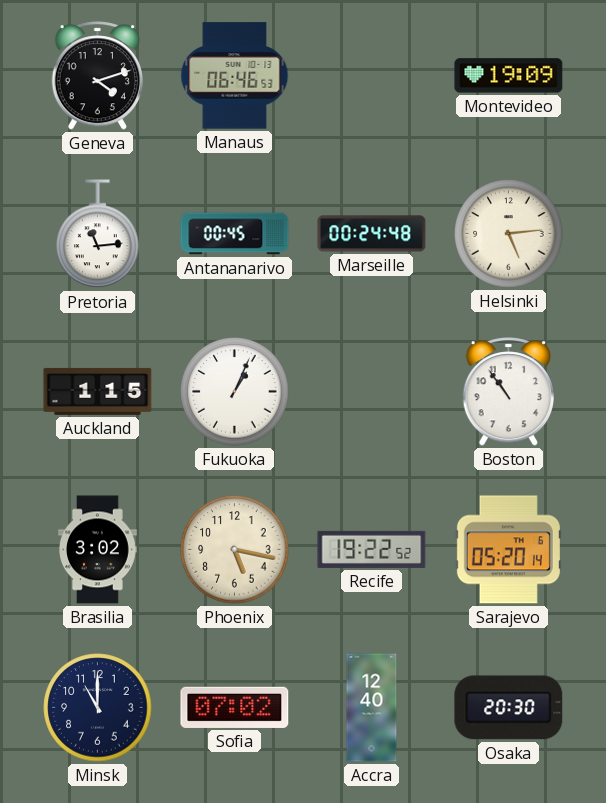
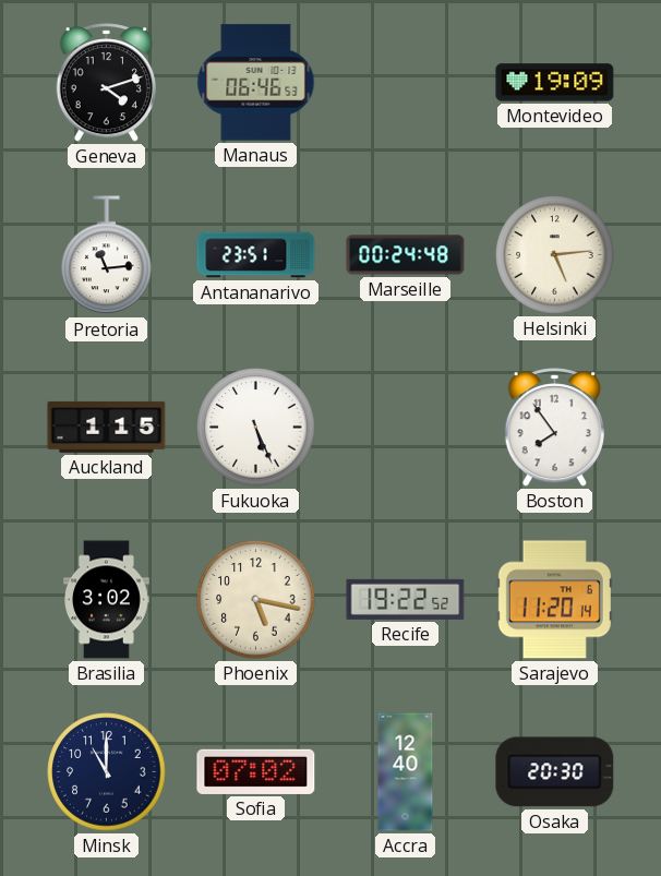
Antananarivo: 00:45 -> 23:51 (256, 255)
Fukuoka: 1:04 -> 5:26 (256, 428)
Boston: 10:54 -> 7:54 (554, 428)
Sarajevo: 05:20 -> 11:20 (554, 600)
